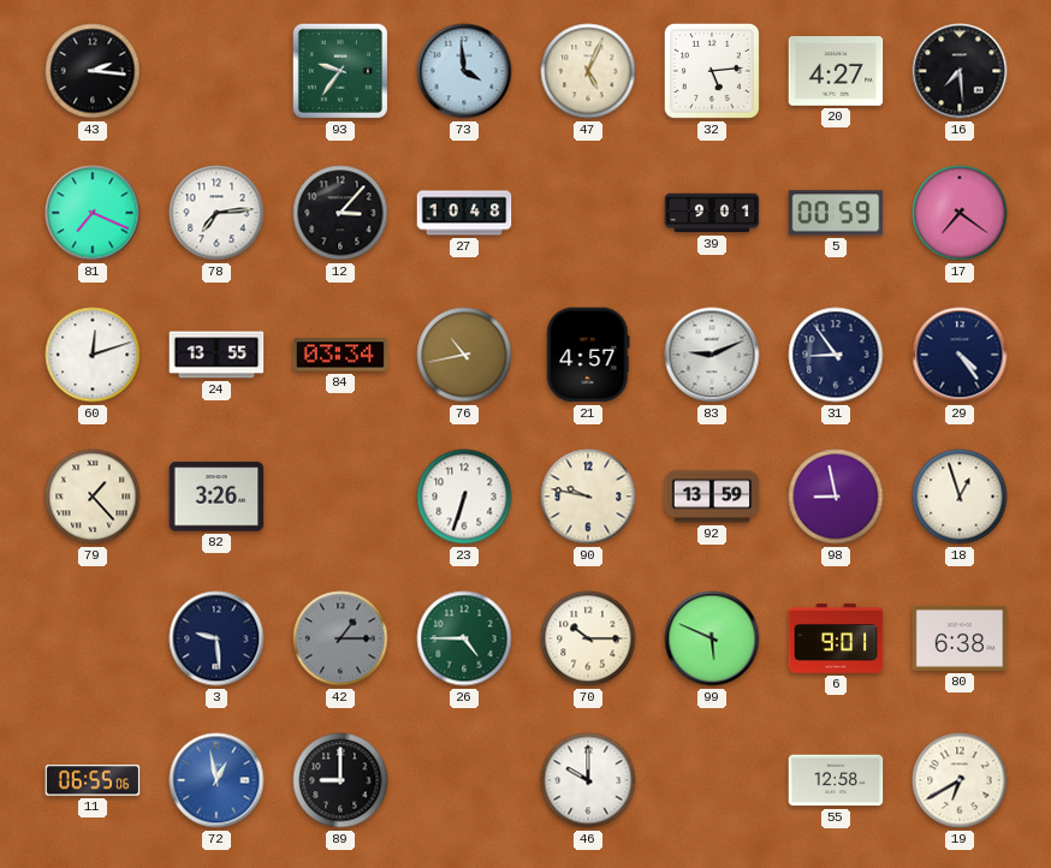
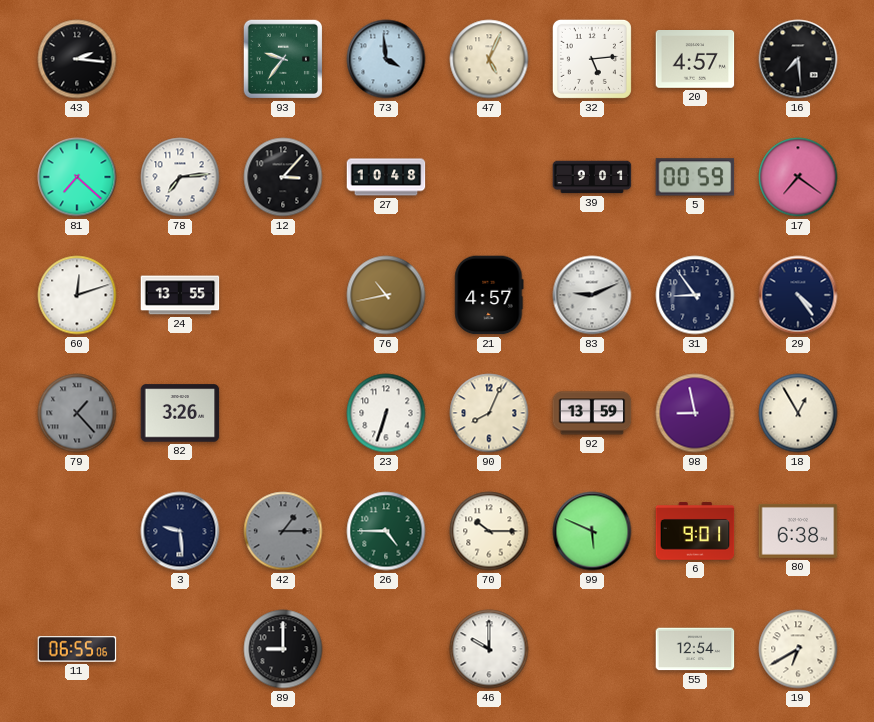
20: 4:27 -> 4:57 (695, 60)
81: 7:19 -> 7:22 (77, 177)
84: 03:34 -> none (340, 355)
79 dial: cream -> grey (77, 413)
90: 9:47 -> 8:04 (489, 413)
18: 12:57 -> 12:55 (798, 413)
72: 12:58 -> none (216, 780)
55: 12:58 -> 12:54 (695, 649)
